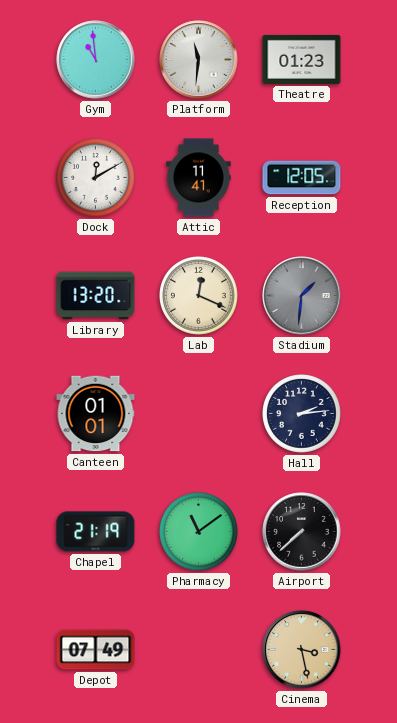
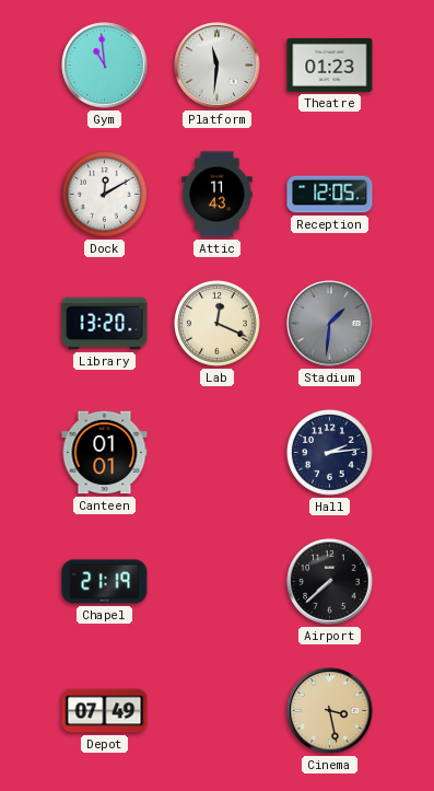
Attic: 11:41 -> 11:43 (218, 195)
Pharmacy: 11:09 -> none (199, 532)
